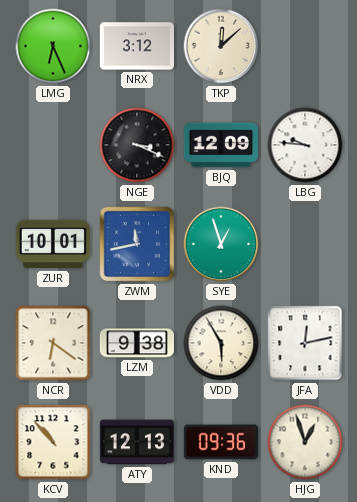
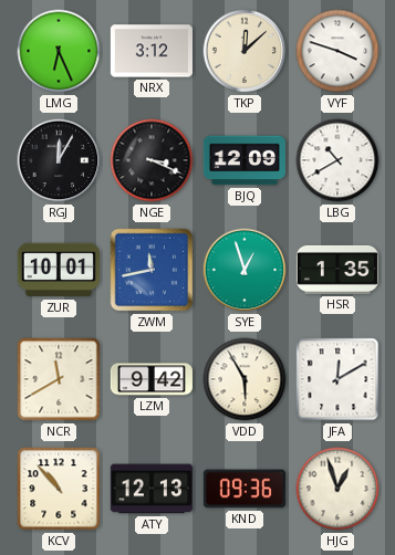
VYF: none -> 3:48 (337, 51)
RGJ: none -> 12:05 (59, 160)
LBG: 9:46 -> 10:40 (337, 160)
HSR: none -> 1:35 (336, 270)
NCR: 6:21 -> 11:40 (59, 379)
LZM: 9:38 -> 9:42 (152, 379)
JFA: 12:13 -> 12:10 (337, 379)
